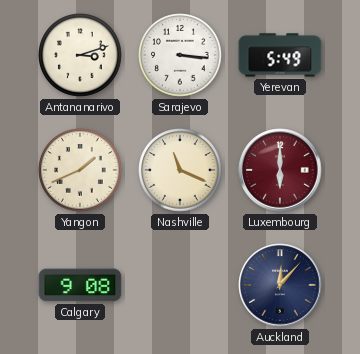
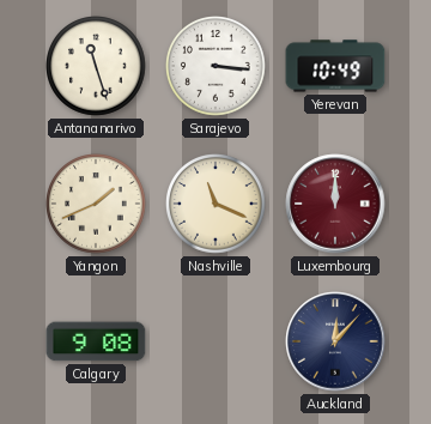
Antananarivo: 3:12 -> 11:27 (97, 67)
Yerevan: 5:49 -> 10:49 (335, 66)
Luxembourg: 6:00 -> 12:00 (335, 204)
